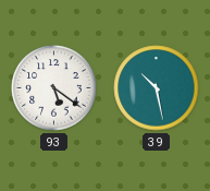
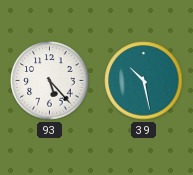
93: 5:21 -> 5:23 (50, 81)
